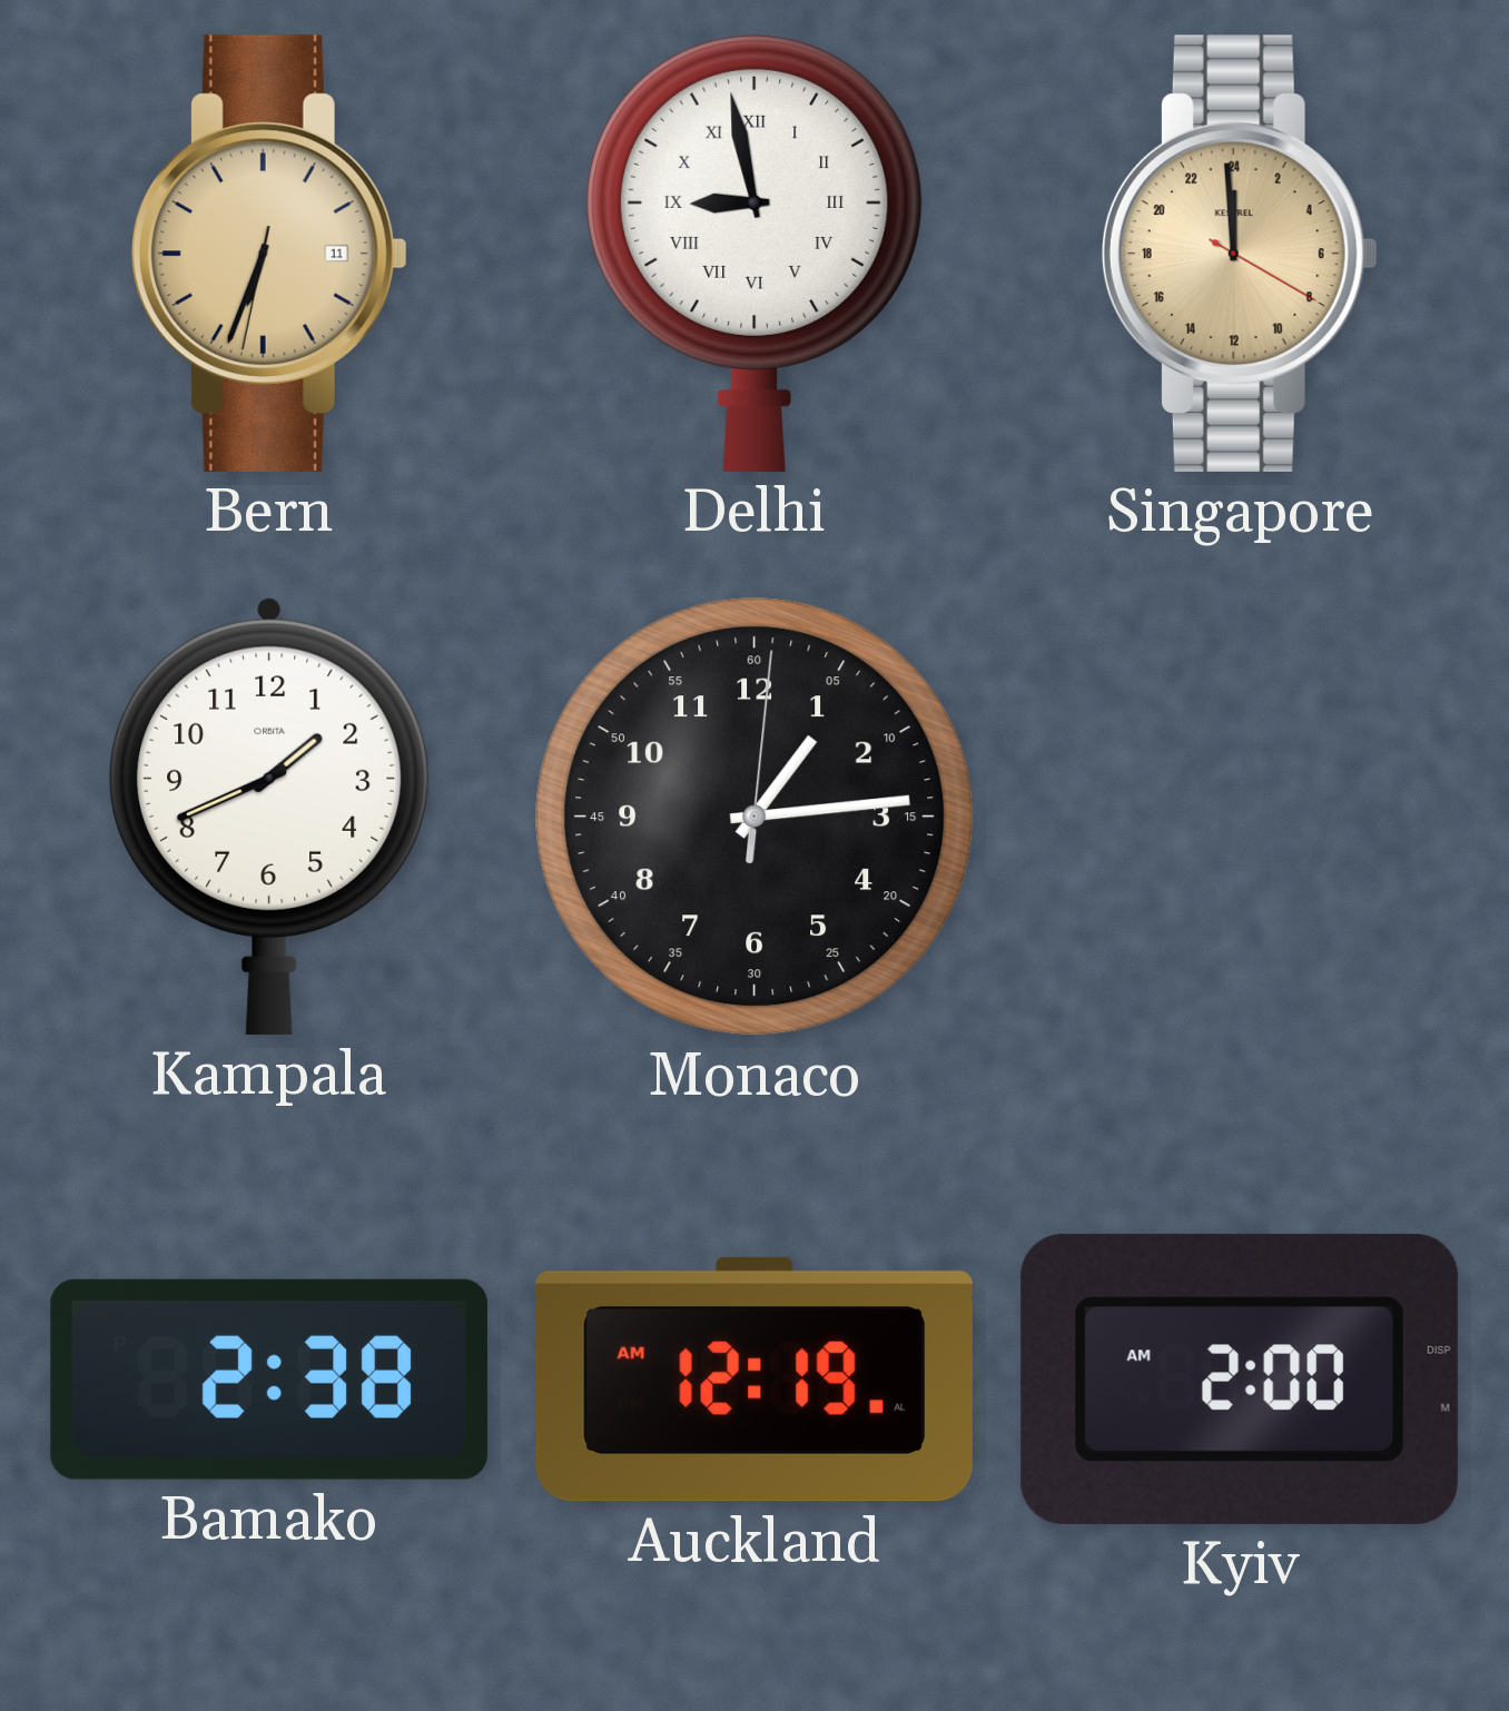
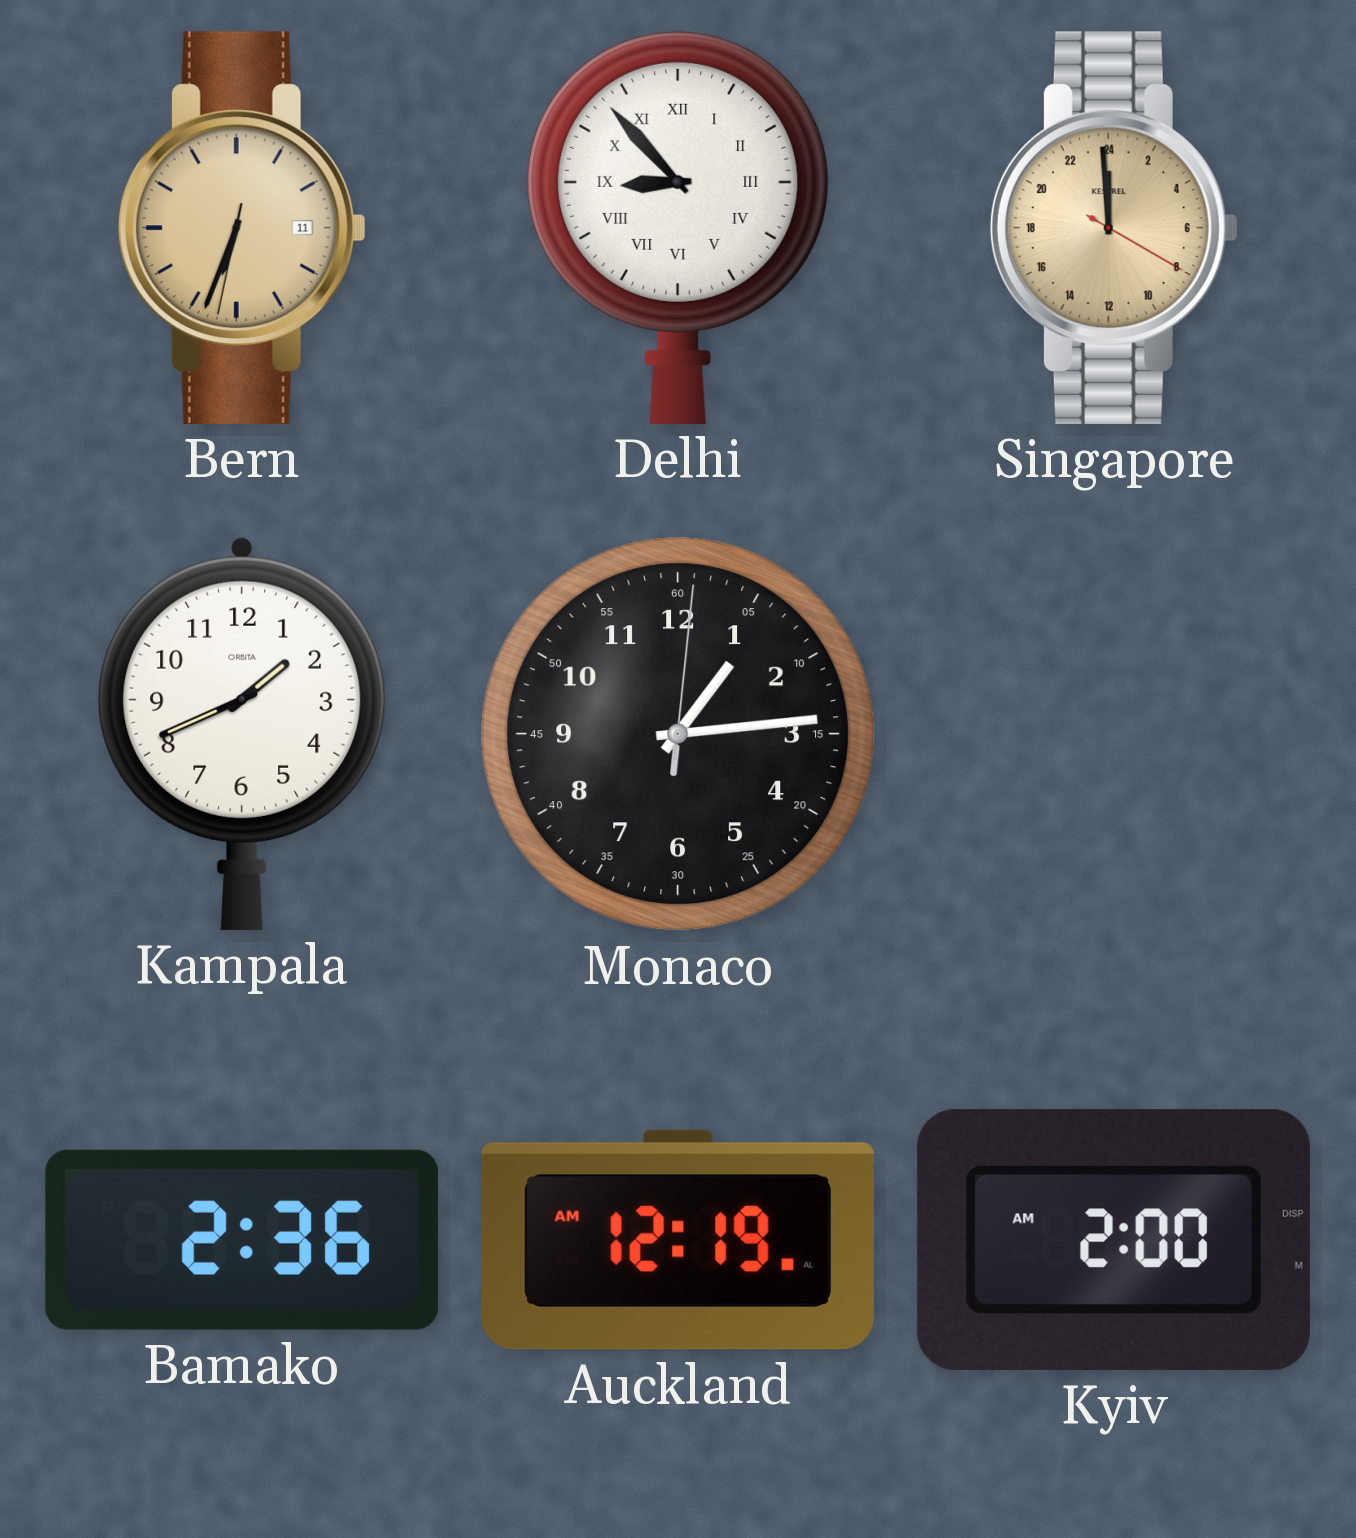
Delhi: 8:58 -> 8:53 (678, 227)
Bamako: 2:38 -> 2:36 (242, 1240)
